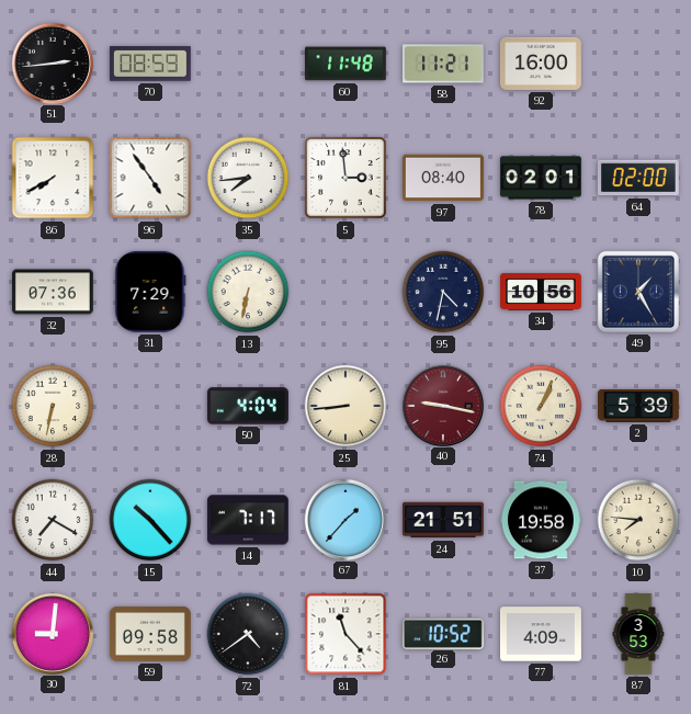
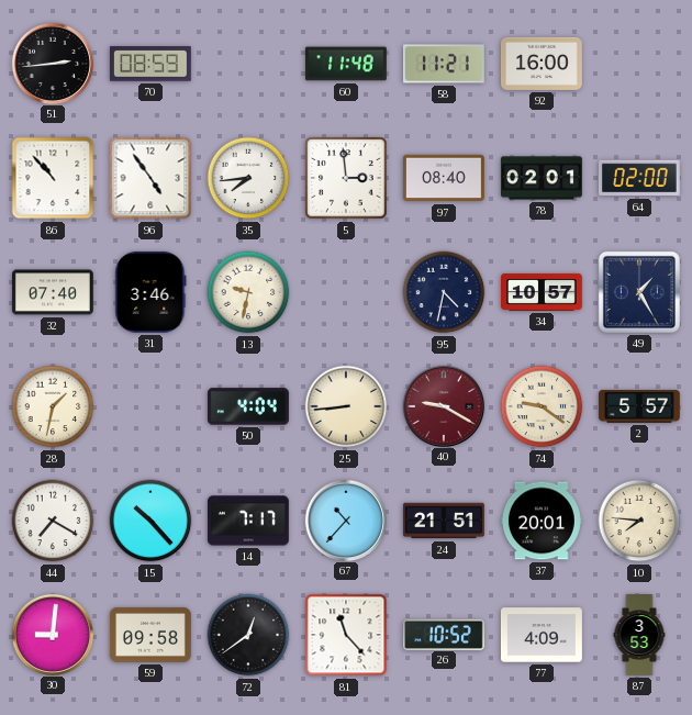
86: 7:40 -> 10:53 (53, 178)
32: 07:36 -> 07:40 (53, 292)
31: 7:29 -> 3:46 (150, 292)
13: 6:32 -> 9:32 (248, 292)
34: 10:56 -> 10:57 (543, 292)
28: 6:32 -> 1:32 (53, 406)
40: 9:17 -> 9:20 (443, 405)
74: 1:04 -> 9:21 (542, 406)
2: 5:39 -> 5:57 (639, 406)
67: 1:37 -> 10:37 (345, 520)
37: 19:58 -> 20:01 (542, 521)
72: 4:39 -> 12:39 (248, 635)
